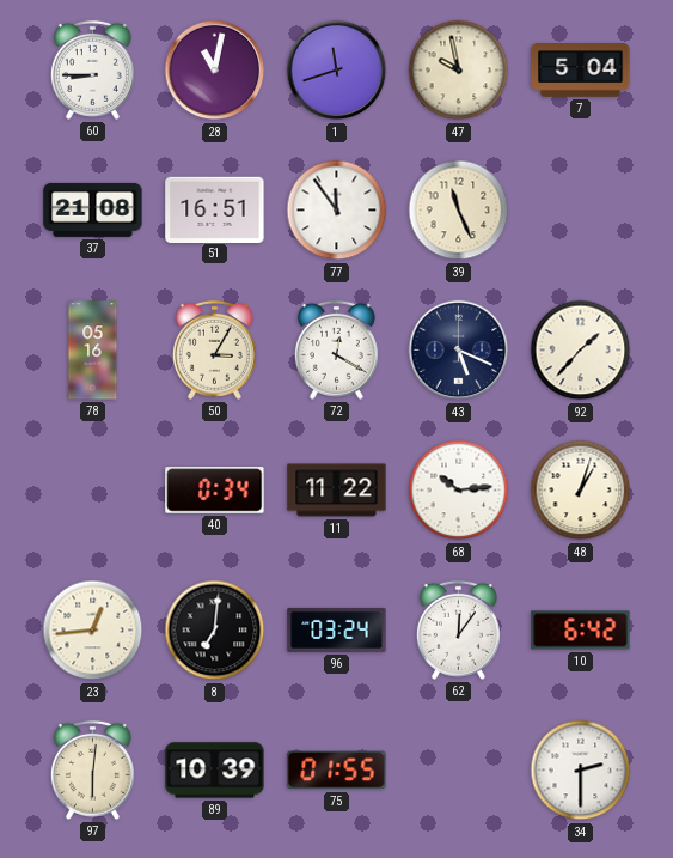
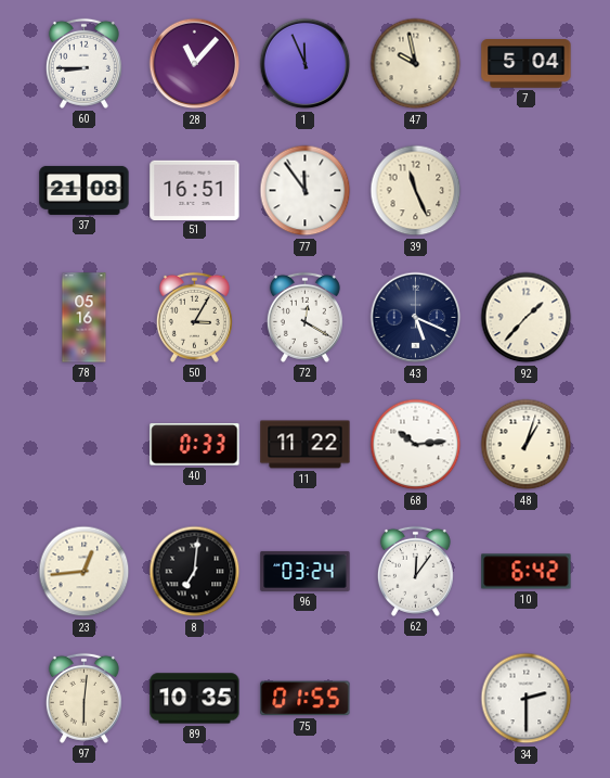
28: 11:02 -> 11:07 (195, 64)
1: 11:42 -> 11:56 (306, 64)
40: 0:34 -> 0:33 (195, 445)
89: 10:39 -> 10:35 (195, 699)
